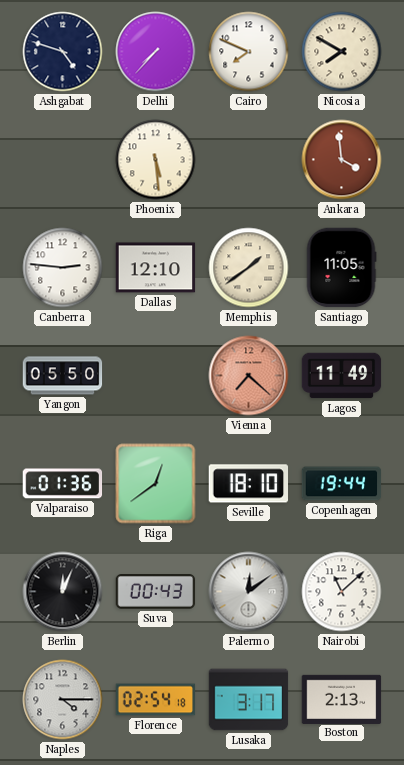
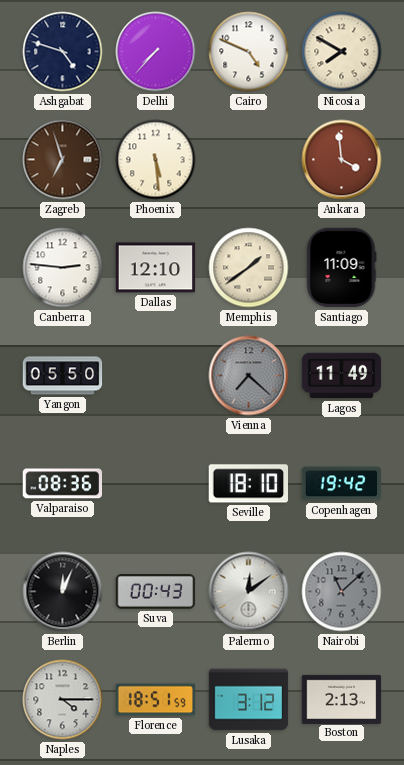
Cairo: 7:49 -> 4:49 (249, 52)
Zagreb: none -> 6:57 (63, 160)
Santiago: 11:05 -> 11:09 (341, 268)
Vienna dial: salmon -> grey (249, 376)
Valparaiso: 01:36 -> 08:36 (63, 484)
Riga: 12:39 -> none (156, 484)
Copenhagen: 19:44 -> 19:42 (342, 484)
Nairobi dial: white -> grey (342, 592)
Florence: 02:54 -> 18:51 (156, 700)
Lusaka: 3:17 -> 3:12 (249, 700)
